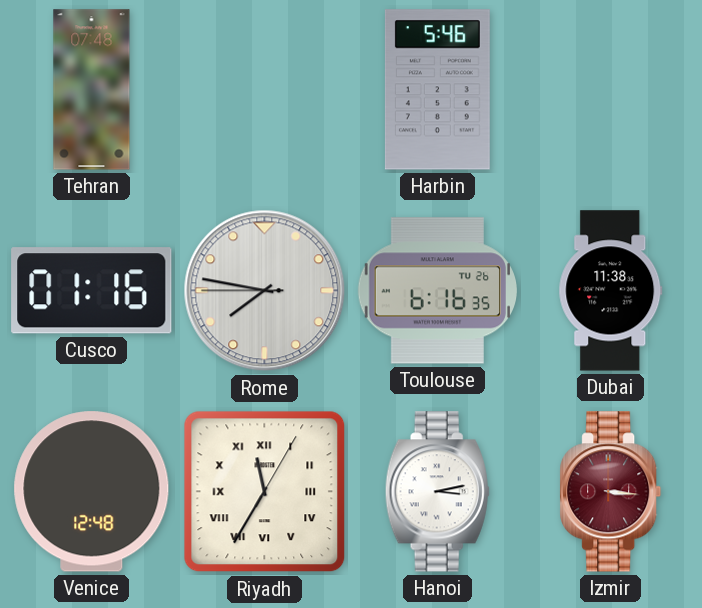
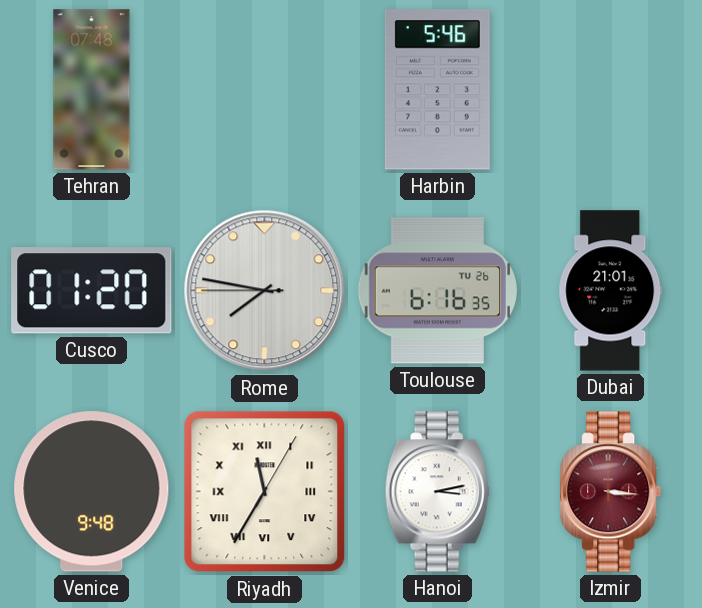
Cusco: 01:16 -> 01:20 (92, 291)
Dubai: 11:38 -> 21:01 (611, 291)
Venice: 12:48 -> 9:48 (92, 492)
